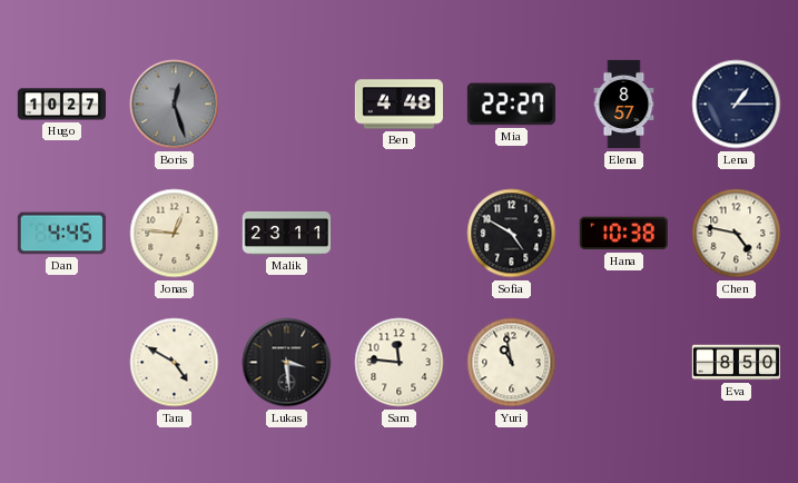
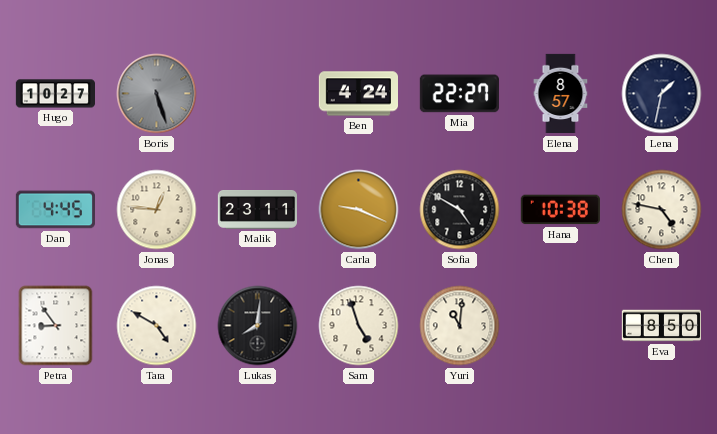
Boris: 12:27 -> 5:27 (157, 94)
Ben: 4:48 -> 4:24 (358, 94)
Lena: 1:15 -> 1:32 (662, 94)
Carla: none -> 9:19 (359, 210)
Petra: none -> 8:54 (56, 326)
Lukas: 3:29 -> 8:01 (258, 326)
Sam: 11:46 -> 4:57 (359, 326)
Yuri: 10:58 -> 11:01 (460, 326)
